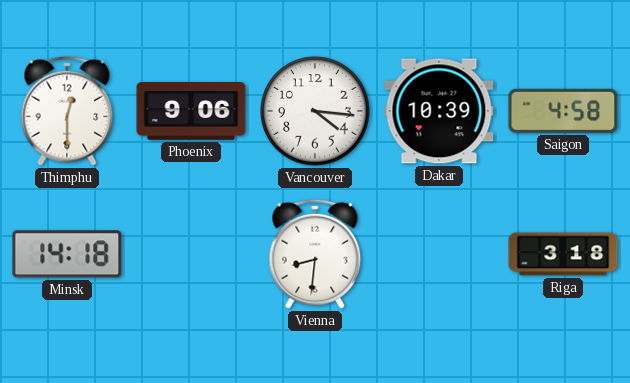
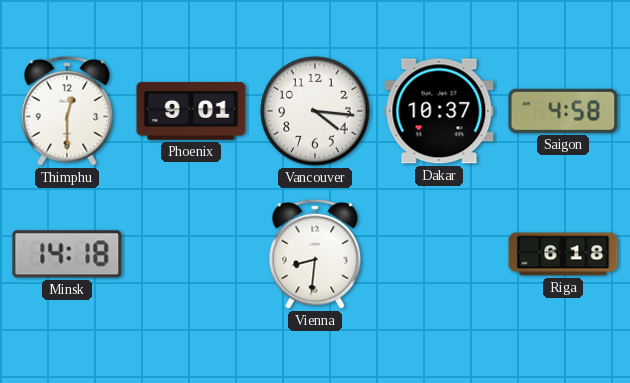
Phoenix: 9:06 -> 9:01 (191, 111)
Dakar: 10:39 -> 10:37 (439, 111)
Riga: 3:18 -> 6:18 (563, 254)
